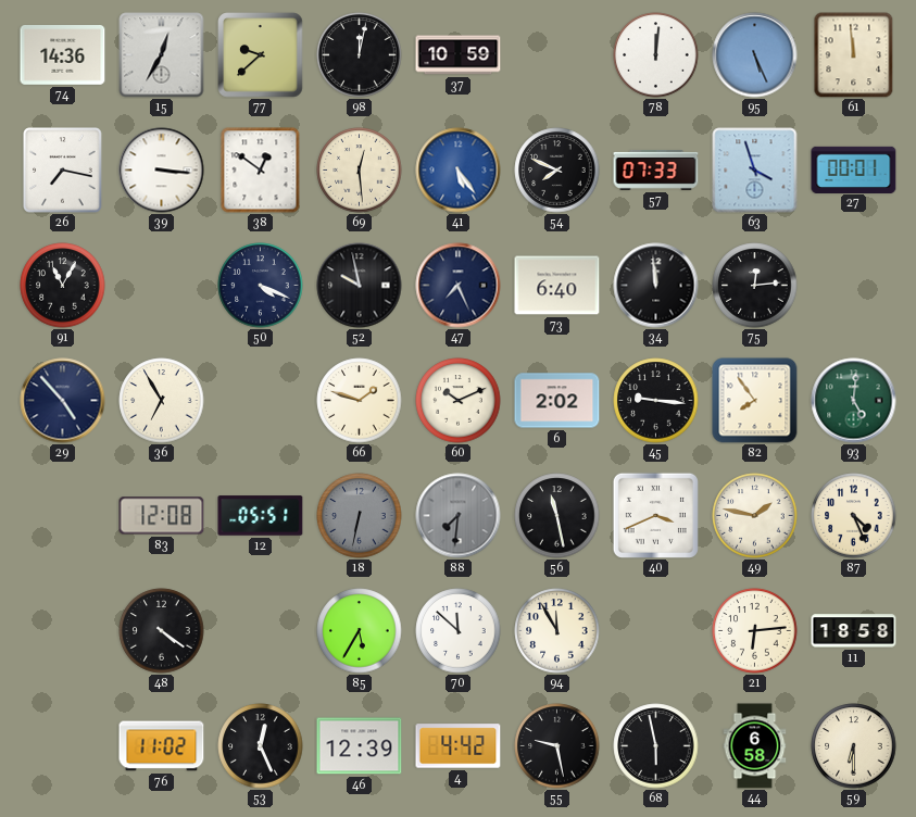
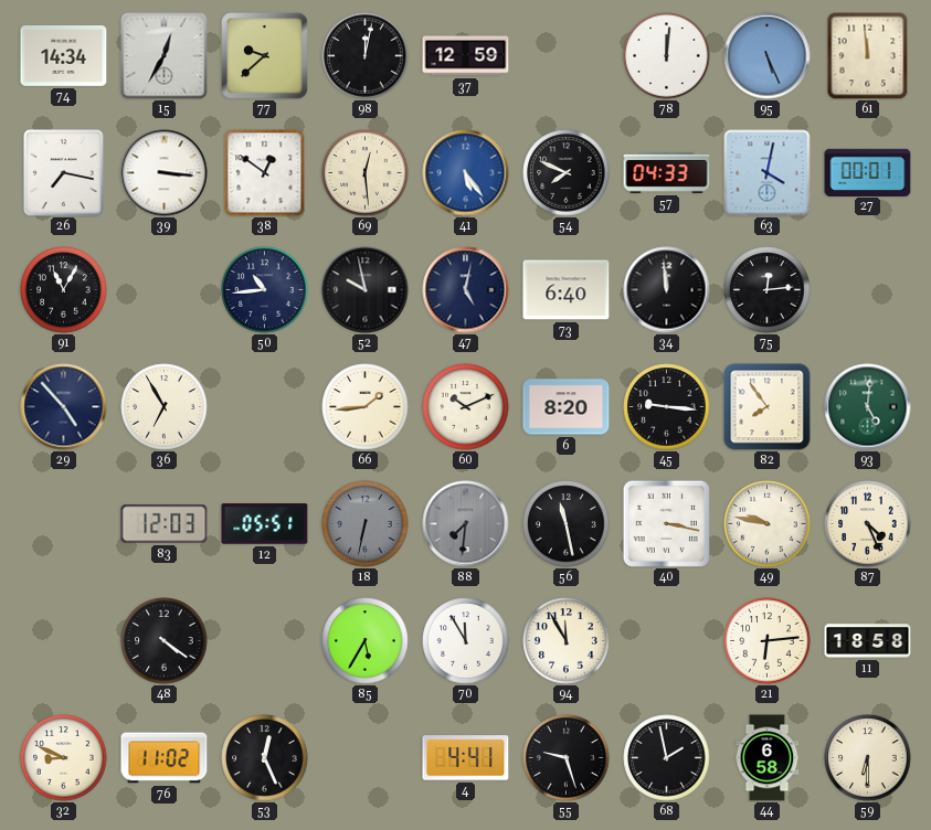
74: 14:36 -> 14:34 (64, 56)
37: 10:59 -> 12:59 (466, 56)
57: 07:33 -> 04:33 (667, 173)
63: 3:57 -> 4:02 (768, 173)
50: 4:19 -> 10:44 (265, 290)
47: 7:26 -> 5:02 (466, 290)
66: 1:48 -> 1:44 (366, 407)
6: 2:02 -> 8:20 (567, 407)
83: 12:08 -> 12:03 (165, 524)
40: 3:41 -> 3:17 (666, 523)
49: 1:47 -> 9:47 (768, 524)
70: 11:52 -> 11:55 (466, 641)
32: none -> 8:49 (64, 758)
46: 12:39 -> none (360, 746)
4: 4:42 -> 4:41 (466, 758)
55: 9:28 -> 9:27 (567, 758)
68: 5:58 -> 1:58 (667, 758)
